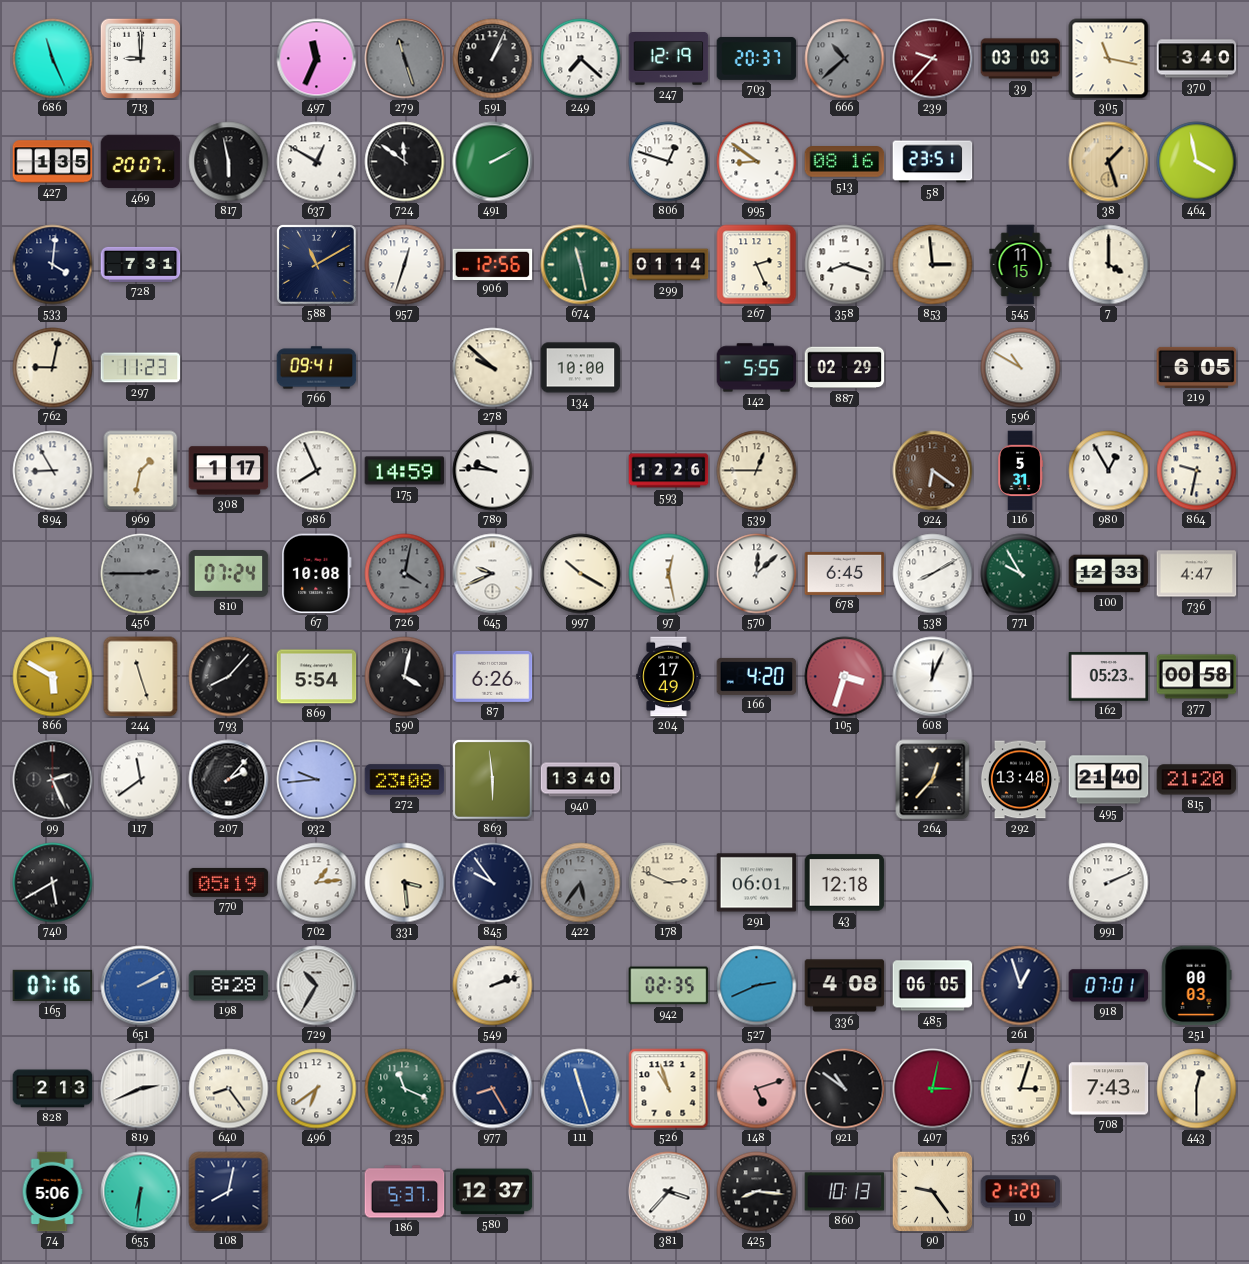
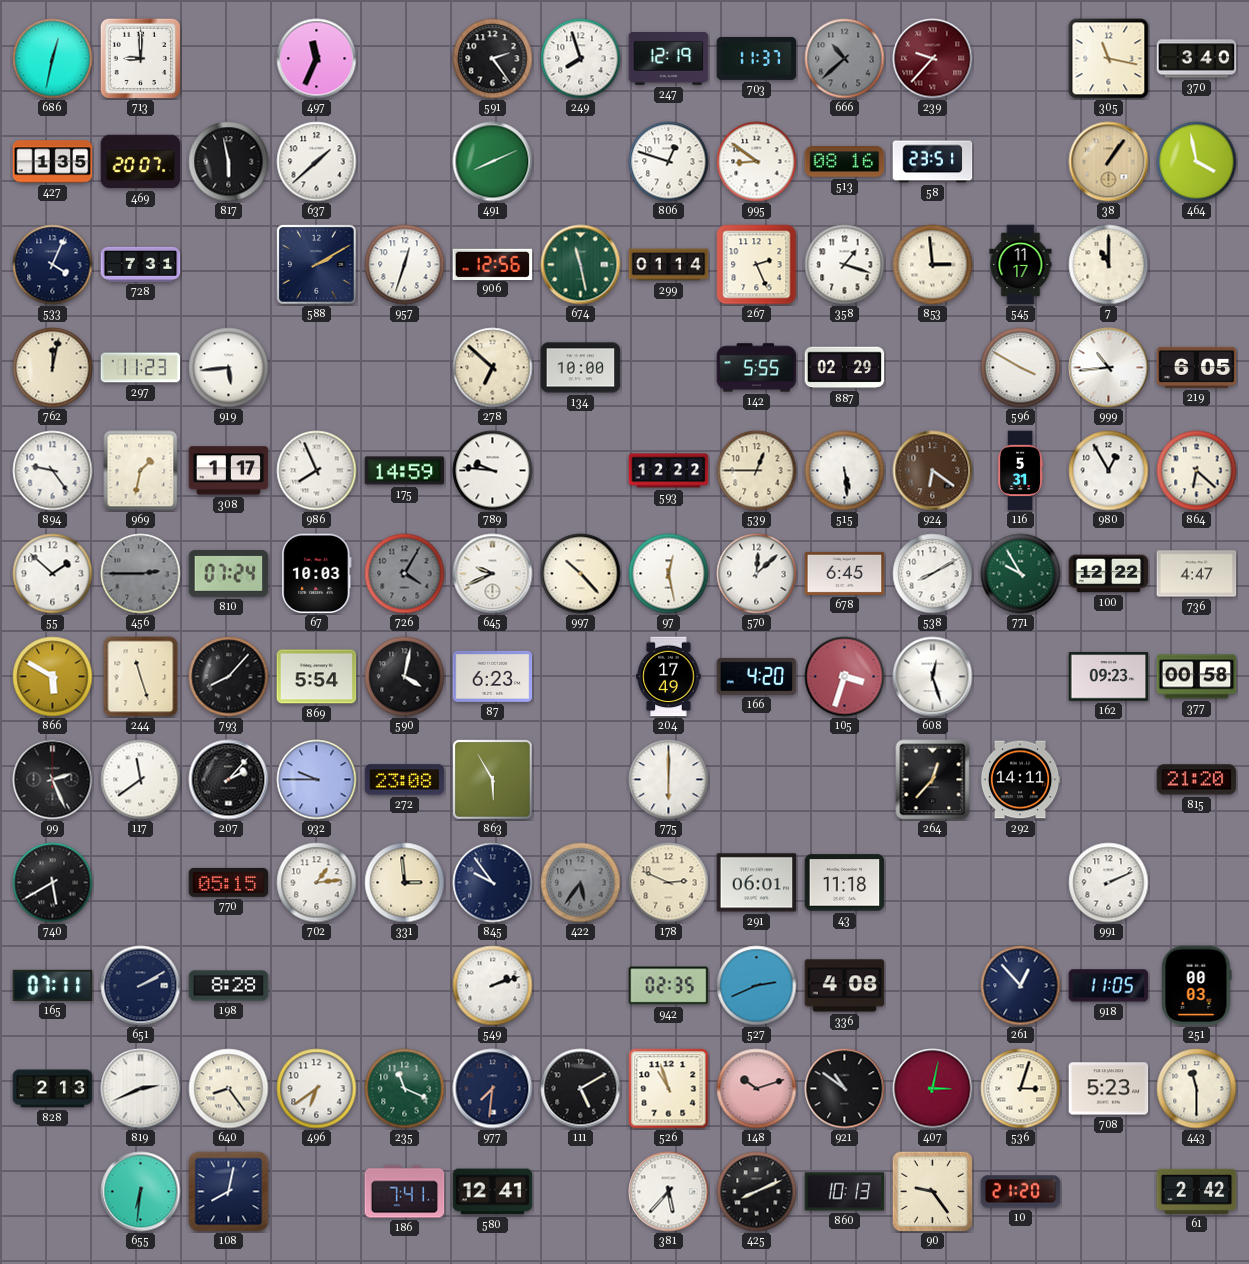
686: 11:26 -> 12:32 (53, 59)
279: 11:27 -> none (405, 59)
591: 1:04 -> 2:24 (493, 59)
249: 7:22 -> 7:57 (581, 59)
703: 20:37 -> 11:37 (757, 58)
39: 03:03 -> none (1021, 59)
637: 12:50 -> 1:38 (317, 162)
724: 11:51 -> none (405, 162)
491: 2:10 -> 8:11 (493, 162)
38: 1:27 -> 1:06 (1109, 162)
533: 4:01 -> 4:04 (53, 265)
588: 11:10 -> 2:10 (317, 265)
358: 8:18 -> 1:18 (845, 265)
545: 11:15 -> 11:17 (1021, 265)
7: 4:00 -> 11:00 (1109, 265)
762: 9:02 -> 12:02 (53, 368)
919: none -> 5:44 (229, 368)
766: 09:41 -> none (317, 368)
278: 9:52 -> 6:52 (493, 368)
596: 10:50 -> 3:50 (1021, 368)
999: none -> 10:44 (1109, 368)
894: 8:55 -> 9:24 (53, 471)
593: 12:26 -> 12:22 (669, 471)
515: none -> 5:29 (845, 471)
864: 9:32 -> 6:22 (1197, 471)
55: none -> 1:52 (53, 574)
67: 10:08 -> 10:03 (317, 574)
726: 4:02 -> 4:05 (405, 574)
997: 10:20 -> 10:23 (581, 574)
100: 12:33 -> 12:22 (1109, 574)
87: 6:26 -> 6:23 (493, 676)
608: 12:04 -> 12:27 (933, 677)
162: 05:23 -> 09:23 (1109, 677)
932: 9:44 -> 9:45 (317, 780)
863: 5:59 -> 5:55 (493, 780)
940: 13:40 -> none (581, 780)
775: none -> 6:00 (669, 780)
292: 13:48 -> 14:11 (1020, 780)
495: 21:40 -> none (1109, 780)
770: 05:19 -> 05:15 (229, 882)
331: 3:29 -> 2:59 (405, 883)
43: 12:18 -> 11:18 (845, 883)
165: 07:16 -> 07:11 (53, 985)
651 dial: blue -> navy (141, 986)
729: 10:35 -> none (317, 986)
485: 06:05 -> none (933, 986)
261: 12:57 -> 12:53 (1021, 986)
918: 07:01 -> 11:05 (1109, 986)
977: 8:25 -> 7:31 (493, 1089)
111: 11:27 -> 5:10 (581, 1089)
111 dial: blue -> black (581, 1089)
148: 5:12 -> 10:12 (757, 1089)
708: 7:43 -> 5:23 (1109, 1089)
443: 12:30 -> 11:30 (1197, 1089)
74: 5:06 -> none (52, 1192)
186: 5:37 -> 7:41 (405, 1192)
580: 12:37 -> 12:41 (493, 1192)
381: 3:37 -> 5:37 (669, 1192)
425: 8:16 -> 8:11 (757, 1192)
61: none -> 2:42 (1197, 1191)
